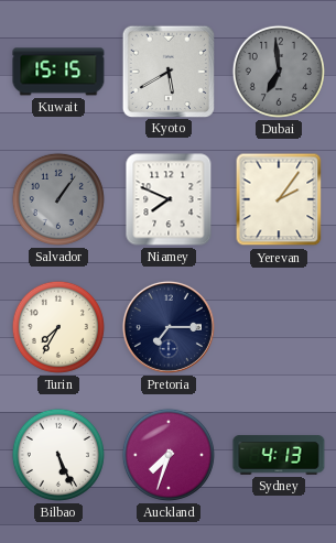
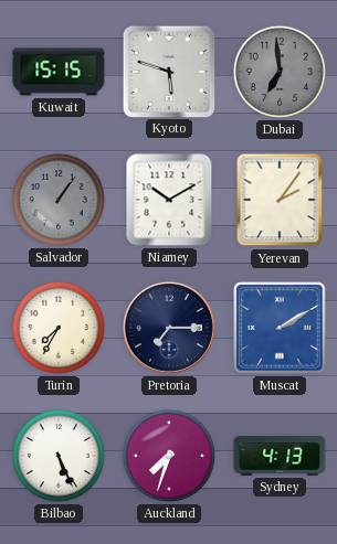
Kyoto: 5:40 -> 5:48 (168, 71)
Niamey: 7:49 -> 10:10 (169, 200)
Muscat: none -> 2:10 (280, 328)
